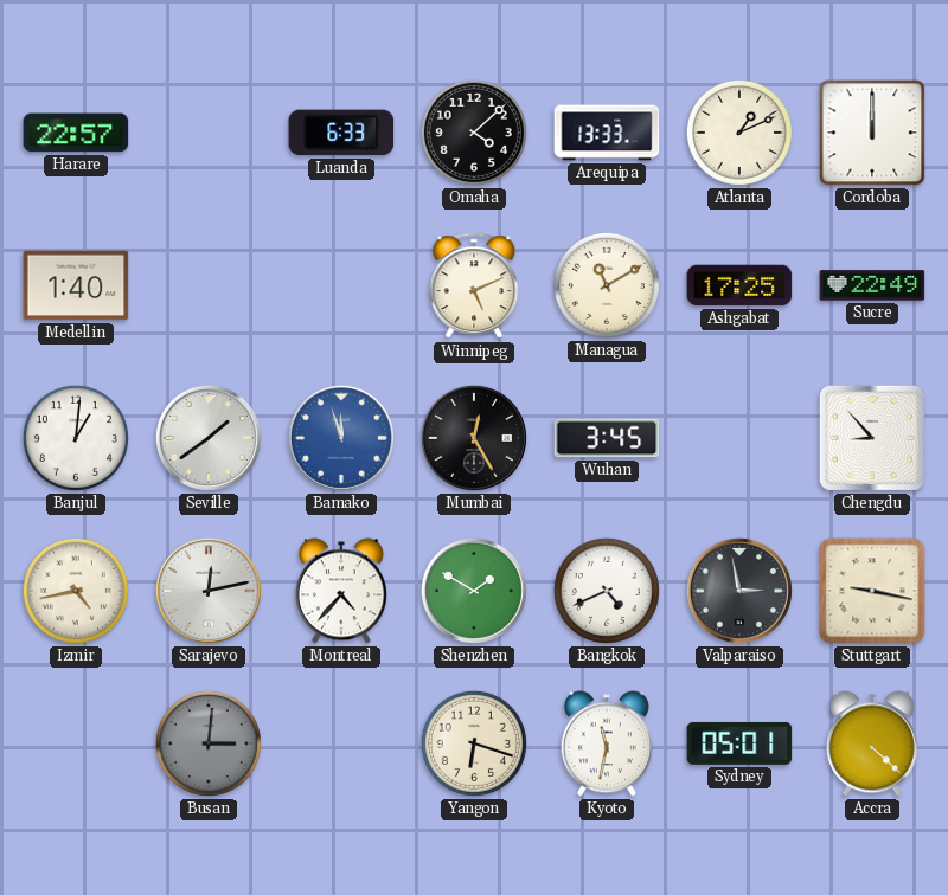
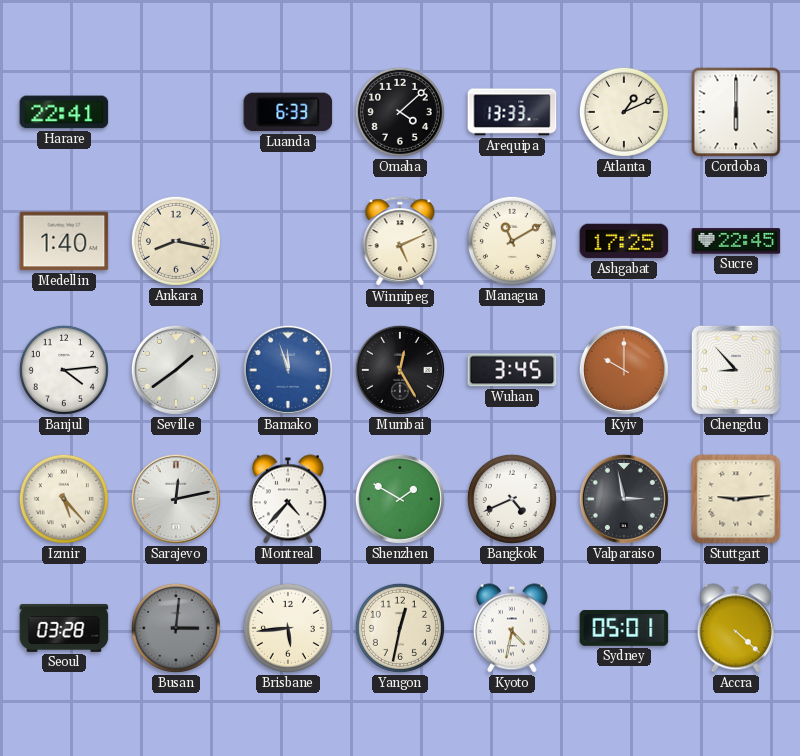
Harare: 22:57 -> 22:41 (64, 112)
Cordoba: 12:00 -> 6:00 (736, 112)
Ankara: none -> 8:17 (176, 241)
Sucre: 22:49 -> 22:45 (736, 241)
Banjul: 1:01 -> 4:14 (64, 370)
Kyiv: none -> 10:00 (624, 370)
Izmir: 4:43 -> 5:23 (64, 499)
Stuttgart: 9:17 -> 9:14 (736, 499)
Seoul: none -> 03:28 (64, 628)
Brisbane: none -> 5:44 (288, 628)
Yangon: 6:18 -> 12:32 (400, 628)
Kyoto: 11:32 -> 4:32 (512, 628)
